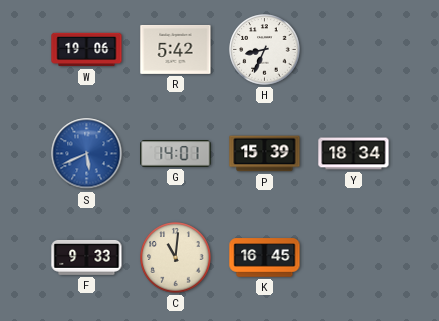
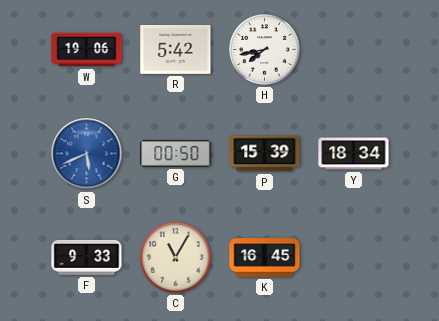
H: 8:34 -> 7:43 (265, 50)
G: 14:01 -> 00:50 (176, 154)
C: 11:01 -> 11:05 (176, 258)
